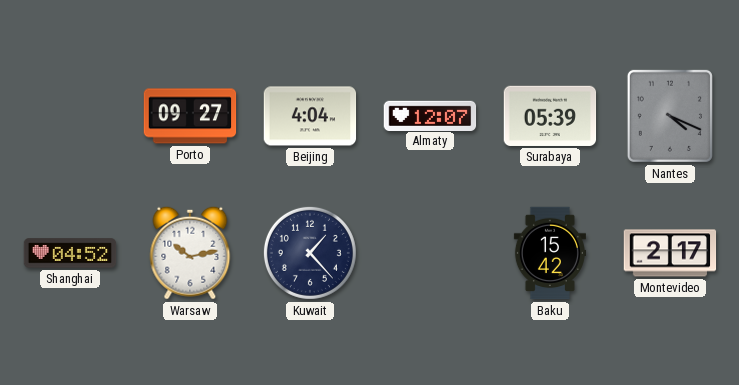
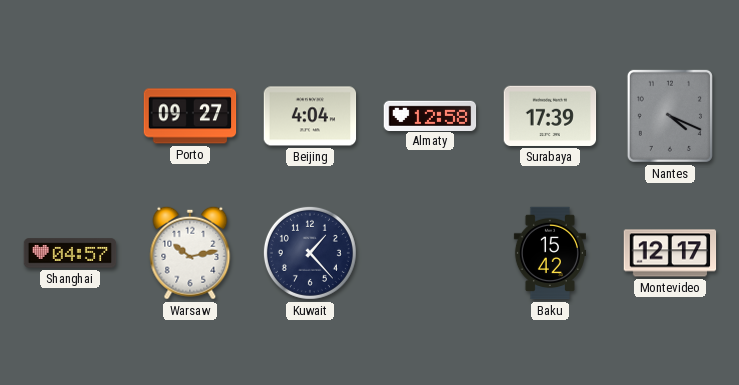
Almaty: 12:07 -> 12:58 (430, 115)
Surabaya: 05:39 -> 17:39 (550, 116)
Shanghai: 04:52 -> 04:57 (70, 253)
Montevideo: 2:17 -> 12:17 (670, 253)
